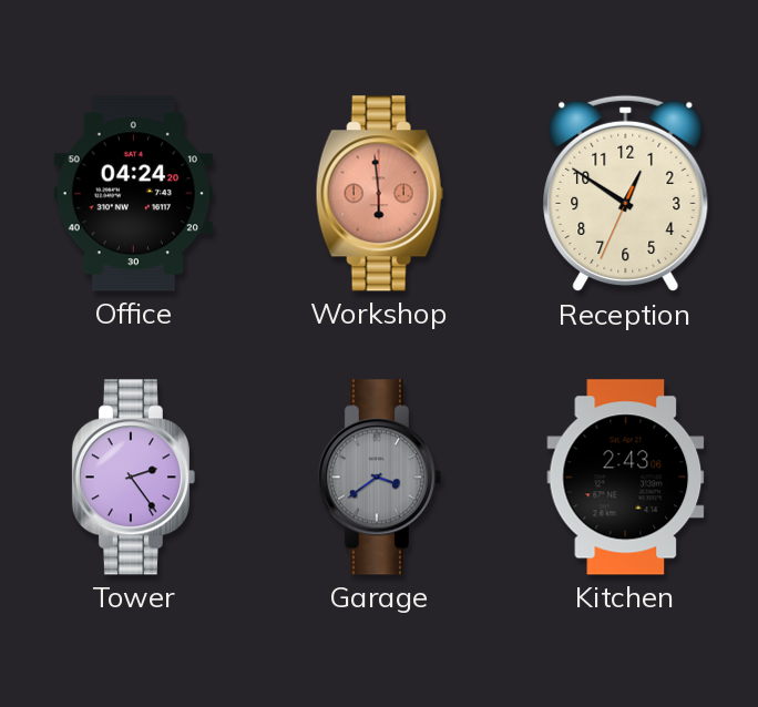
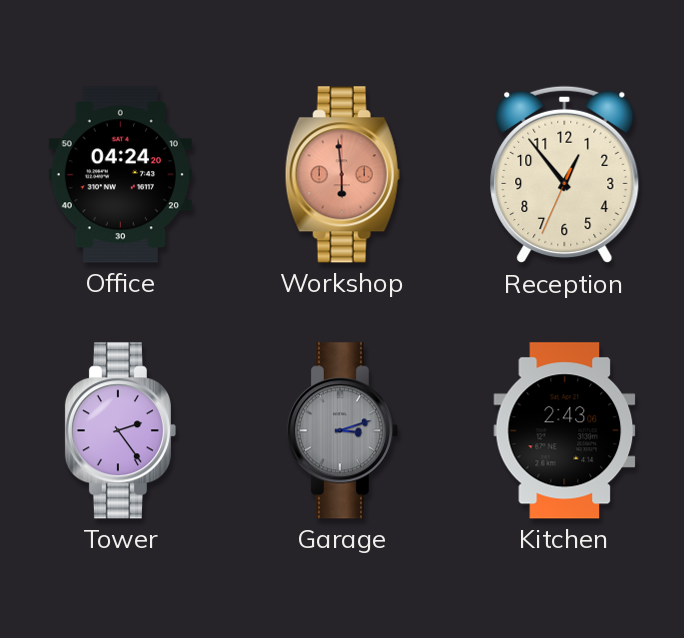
Reception: 12:50 -> 12:53 (565, 175)
Garage: 3:39 -> 3:12 (342, 431)
